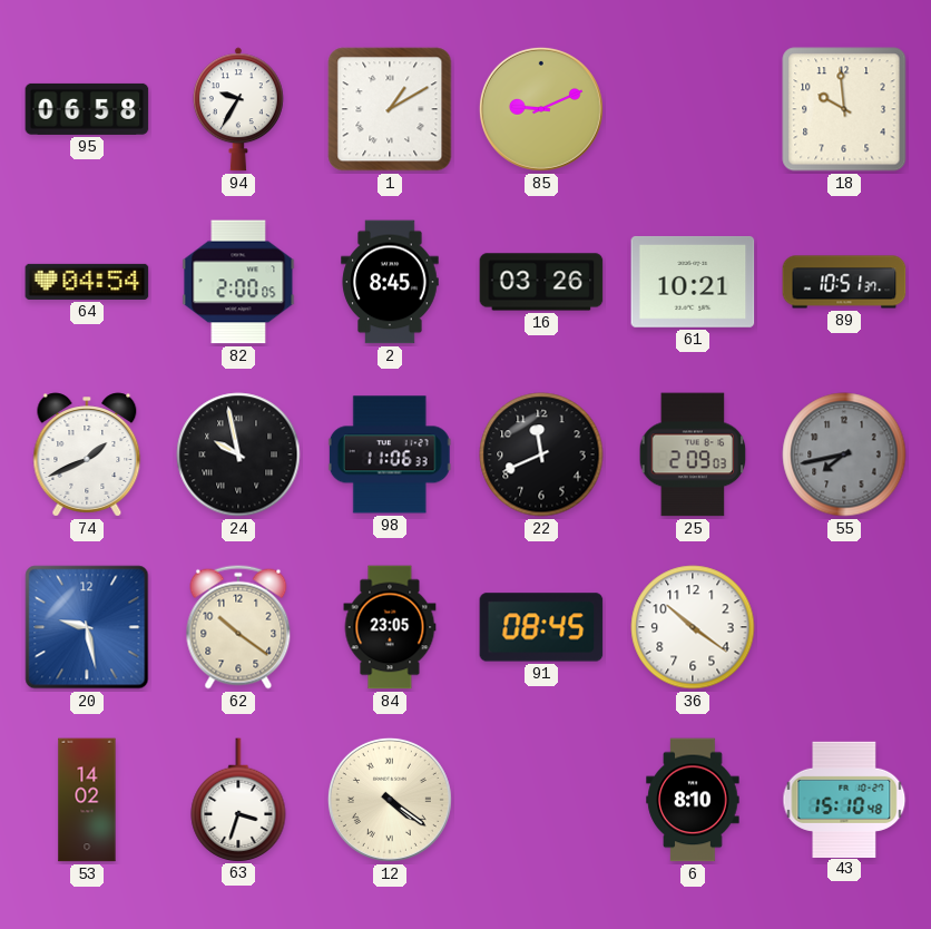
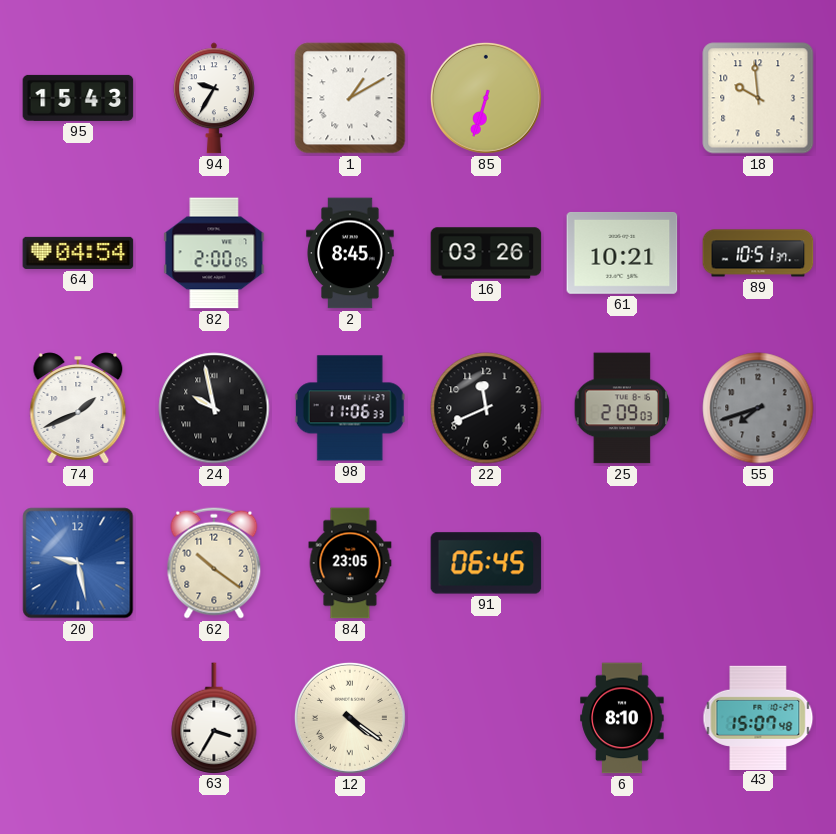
95: 06:58 -> 15:43 (78, 98)
85: 9:11 -> 6:33 (486, 98)
55: 7:43 -> 7:42 (758, 408)
91: 08:45 -> 06:45 (486, 563)
36: 10:21 -> none (693, 627)
53: 14:02 -> none (87, 800)
63: 3:33 -> 3:35 (214, 718)
43: 15:10 -> 15:07 (758, 717)
